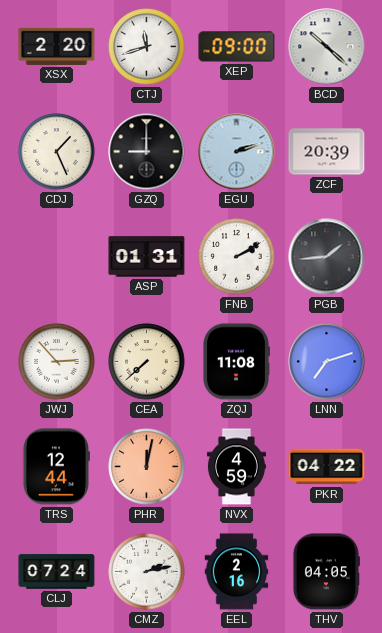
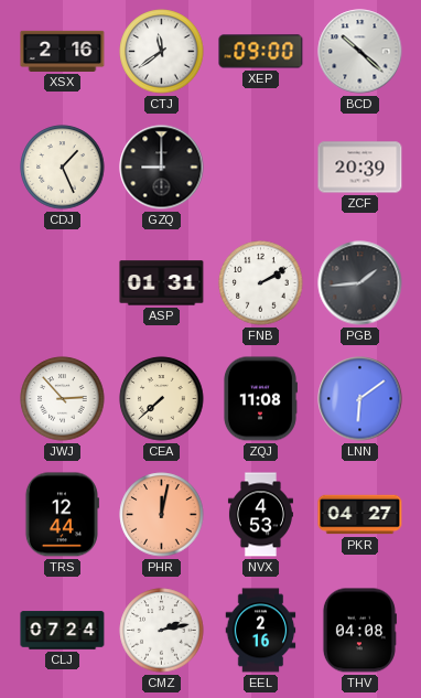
XSX: 2:20 -> 2:16 (63, 51)
CTJ: 11:42 -> 11:39 (162, 52)
EGU: 2:12 -> none (237, 152)
LNN: 7:12 -> 6:09 (360, 399)
NVX: 4:59 -> 4:53 (260, 515)
PKR: 04:22 -> 04:27 (360, 515)
THV: 04:05 -> 04:08 (359, 631)
